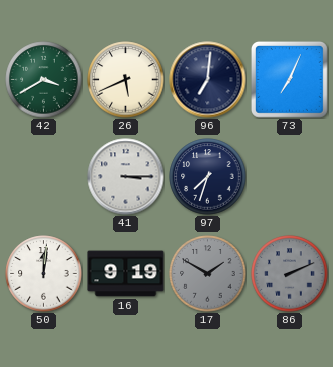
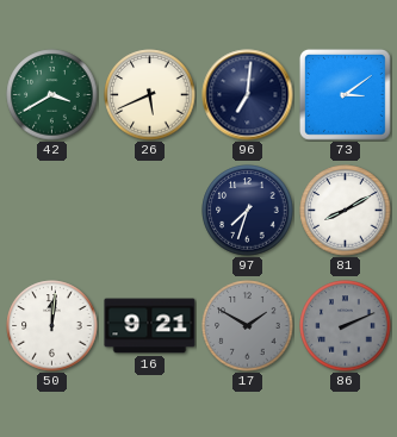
73: 7:04 -> 3:09 (345, 94)
41: 3:15 -> none (126, 177)
81: none -> 8:10 (346, 211)
16: 9:19 -> 9:21 (150, 326)
